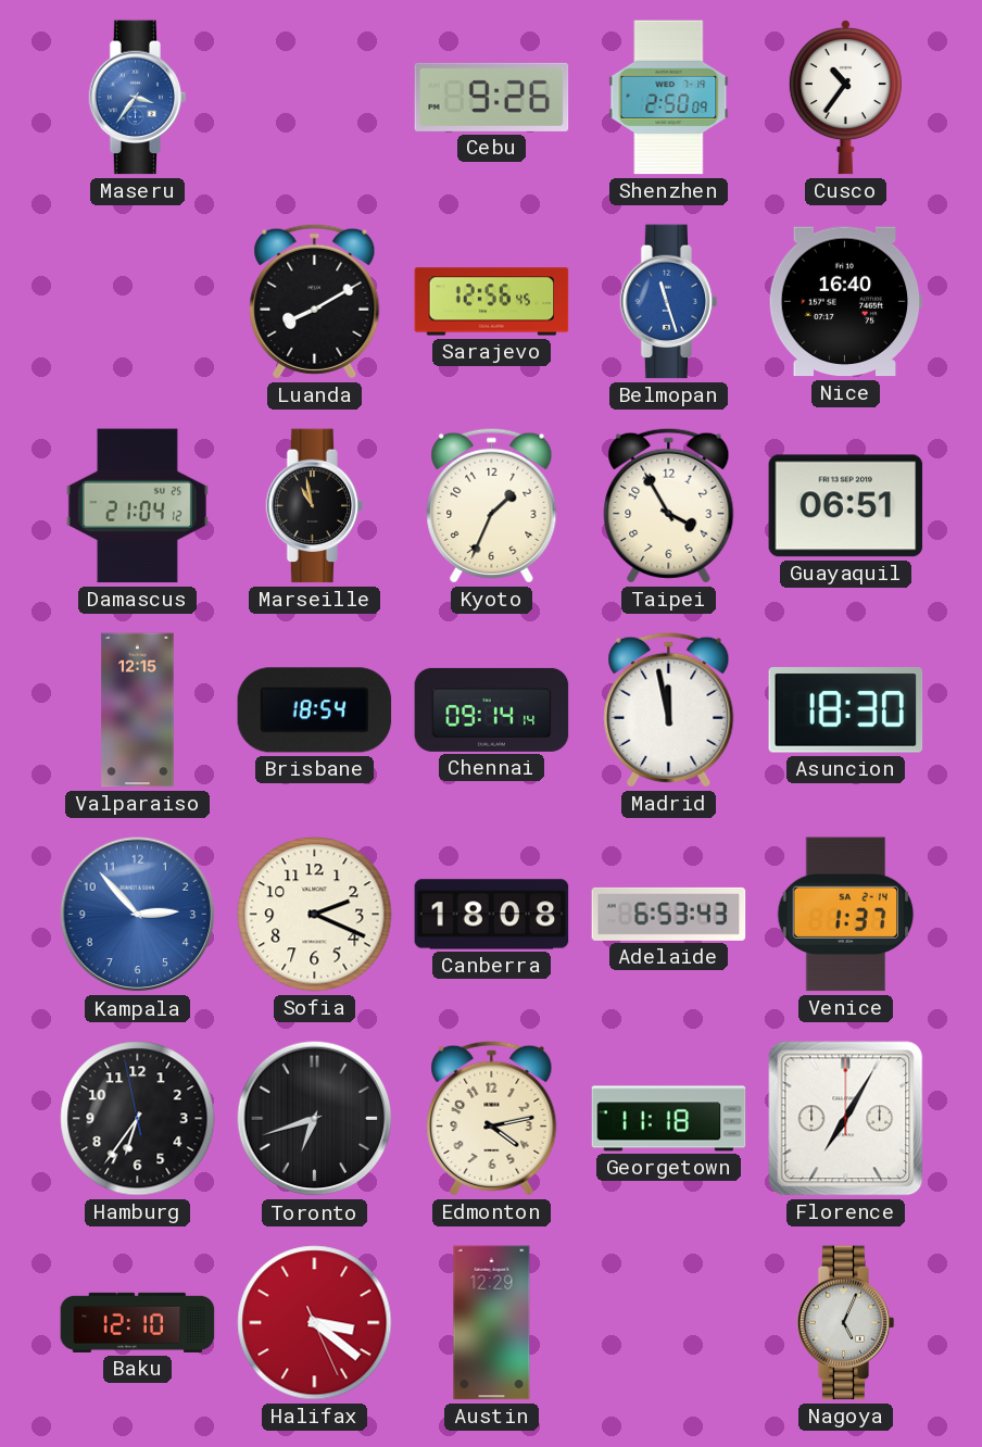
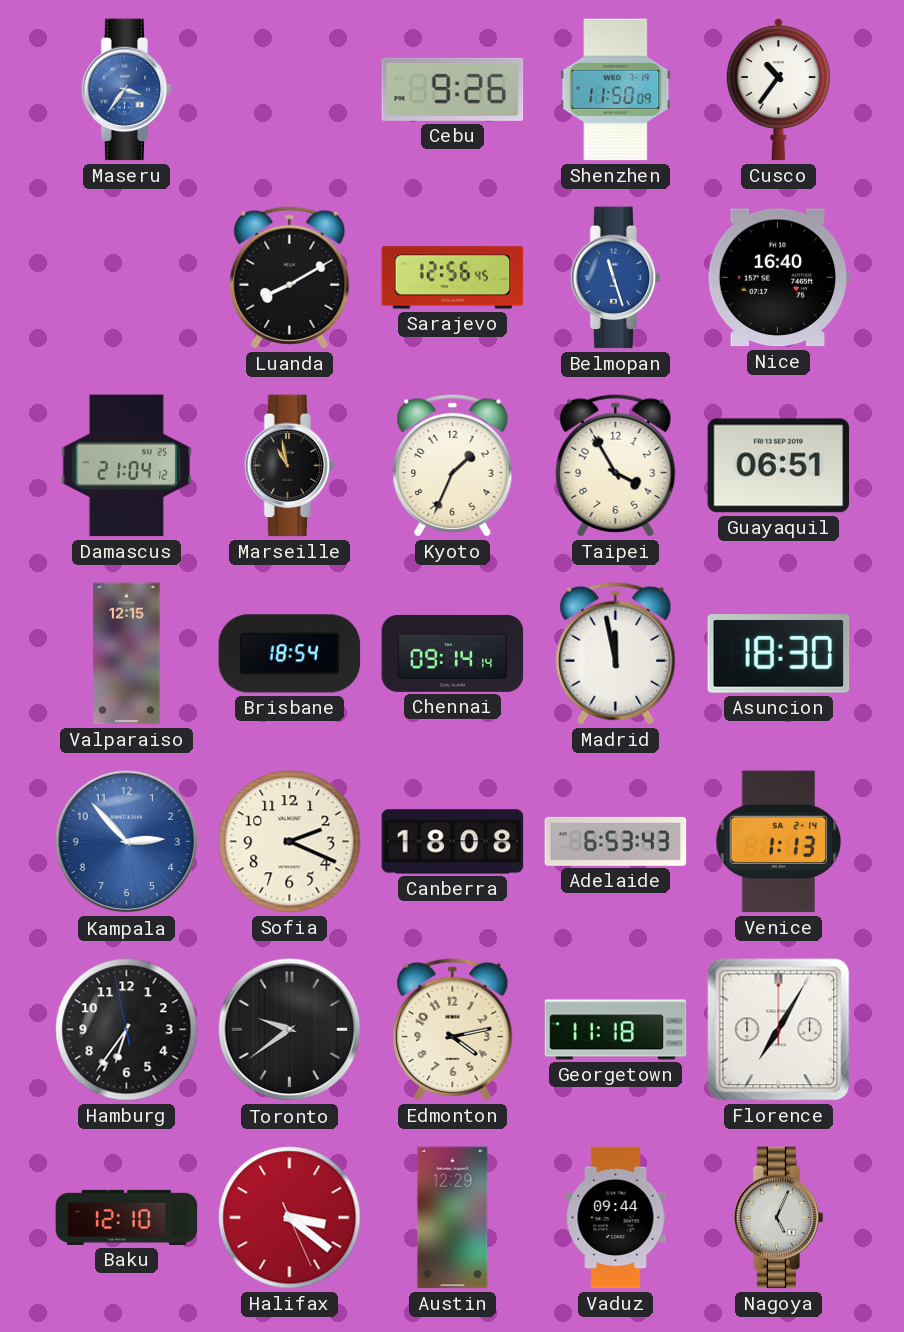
Shenzhen: 2:50 -> 11:50 (616, 90)
Venice: 1:37 -> 1:13 (779, 842)
Toronto: 6:42 -> 9:39 (290, 1030)
Vaduz: none -> 09:44 (616, 1218)
